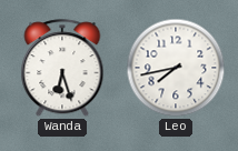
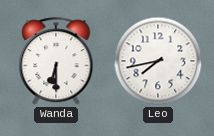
Wanda: 6:27 -> 6:30 (56, 62)
